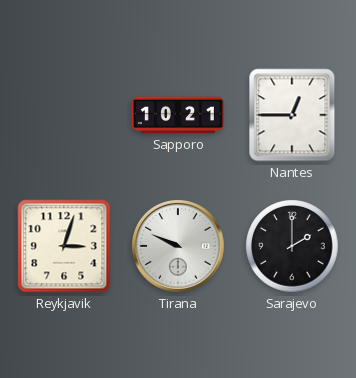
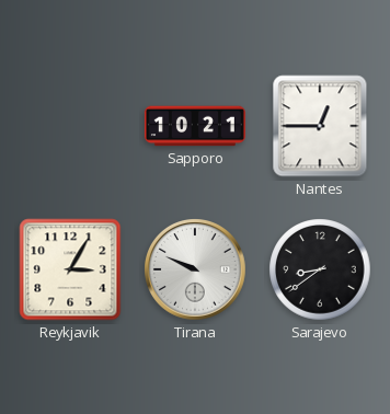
Reykjavik: 3:03 -> 3:05 (70, 269)
Sarajevo: 2:00 -> 8:39 (320, 269)
